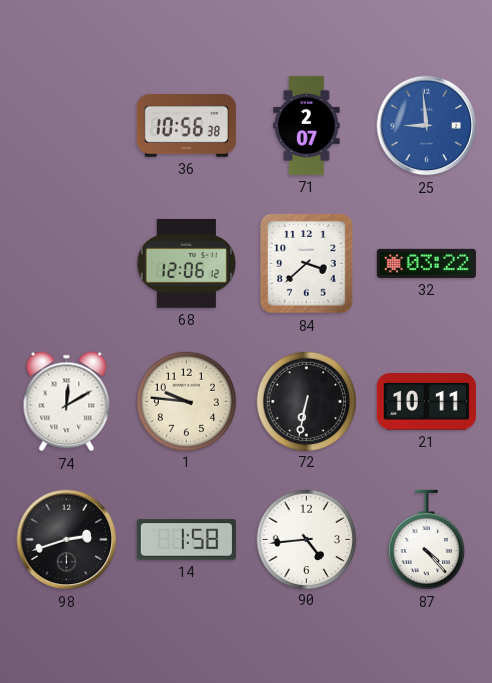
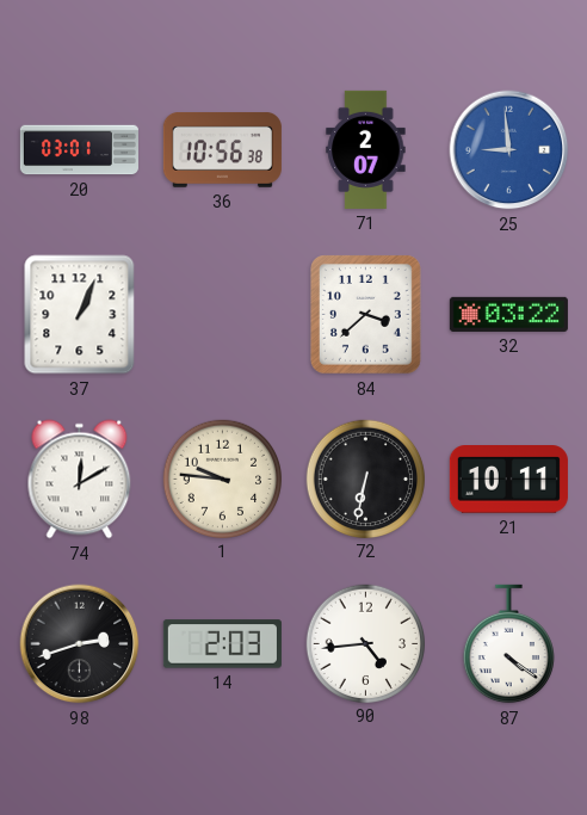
20: none -> 03:01 (79, 150)
37: none -> 1:04 (80, 315)
68: 12:06 -> none (187, 264)
14: 1:58 -> 2:03 (222, 644)
87: 4:23 -> 4:21 (508, 644)
